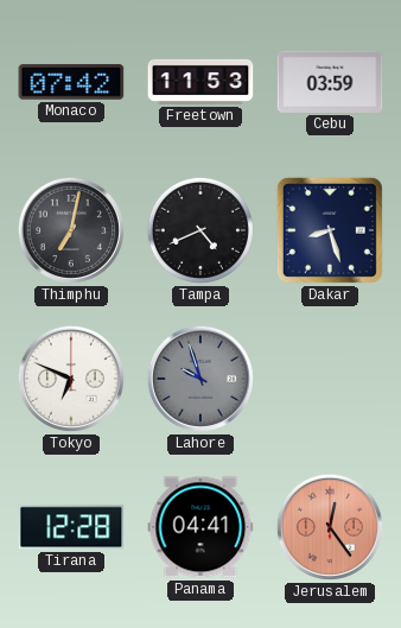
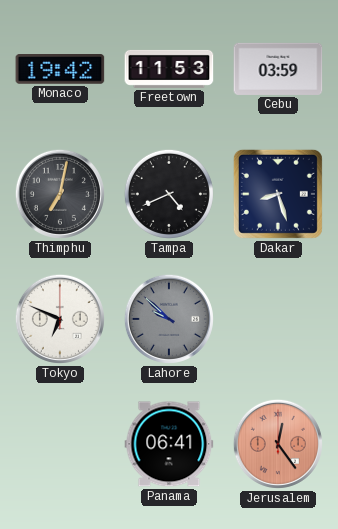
Monaco: 07:42 -> 19:42 (60, 70)
Lahore: 9:57 -> 9:52 (169, 319)
Tirana: 12:28 -> none (71, 527)
Panama: 04:41 -> 06:41 (169, 444)
